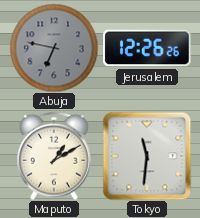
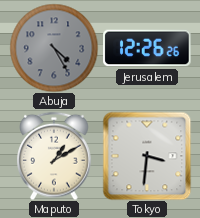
Abuja: 6:47 -> 4:25 (54, 48)
Tokyo: 11:31 -> 3:31 (147, 156)
